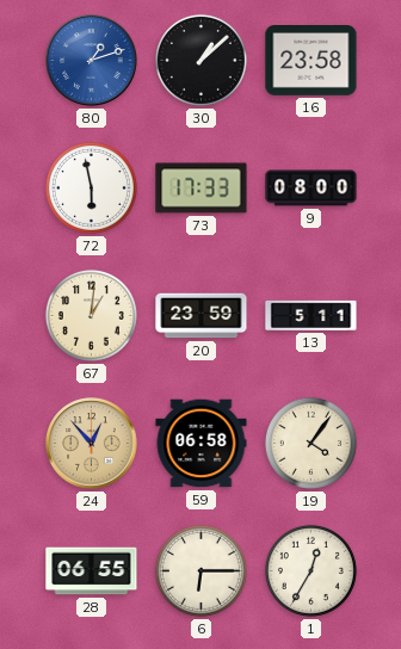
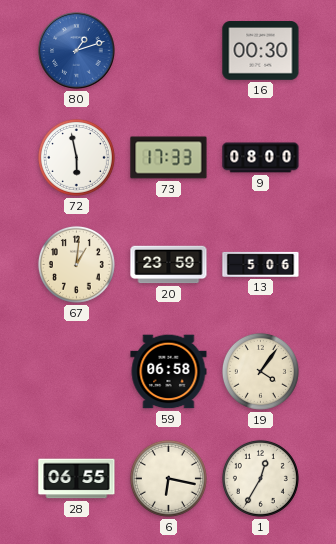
30: 1:08 -> none (200, 60)
16: 23:58 -> 00:30 (261, 51)
13: 5:11 -> 5:06 (261, 264)
24: 12:53 -> none (92, 444)
6: 6:15 -> 6:17 (168, 478)
